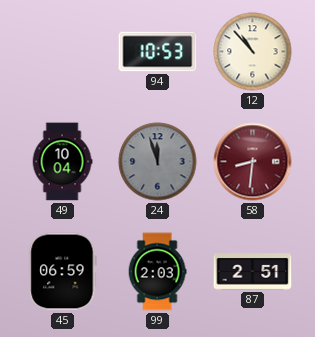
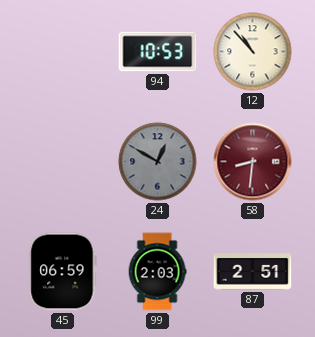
49: 10:04 -> none (62, 162)
24: 11:57 -> 12:50 (158, 162)
